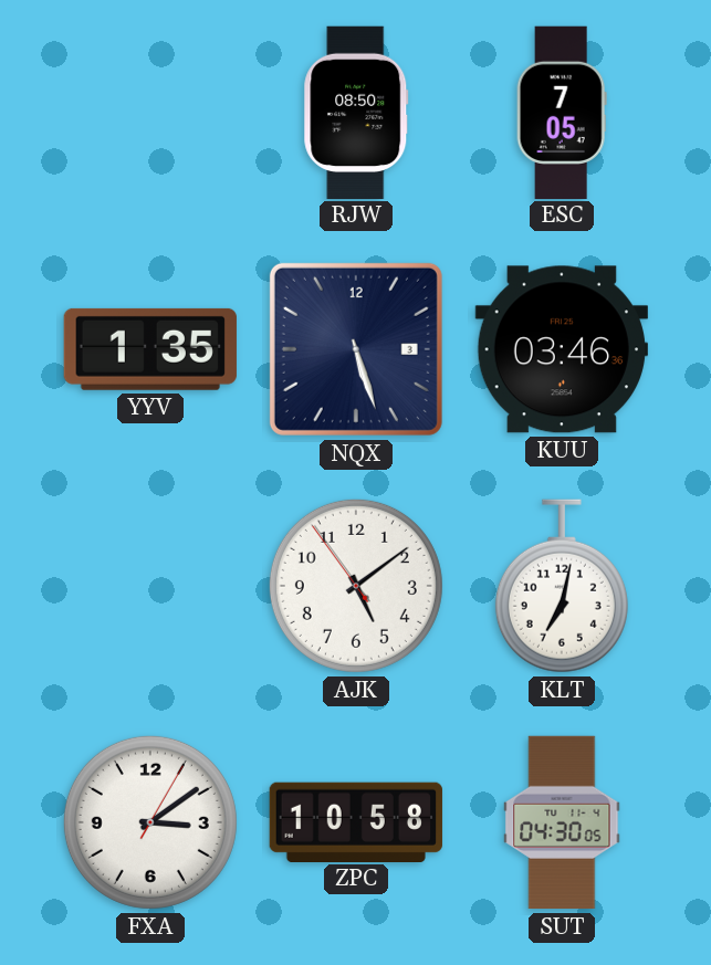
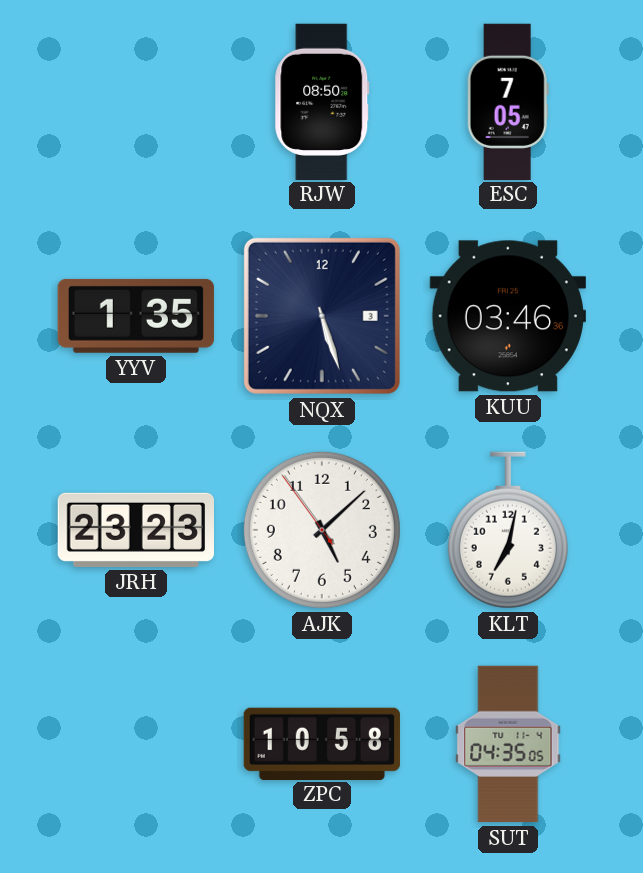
JRH: none -> 23:23 (135, 530)
AJK: 5:08 -> 5:07 (322, 530)
FXA: 3:09 -> none (150, 822)
SUT: 04:30 -> 04:35 (508, 744)
